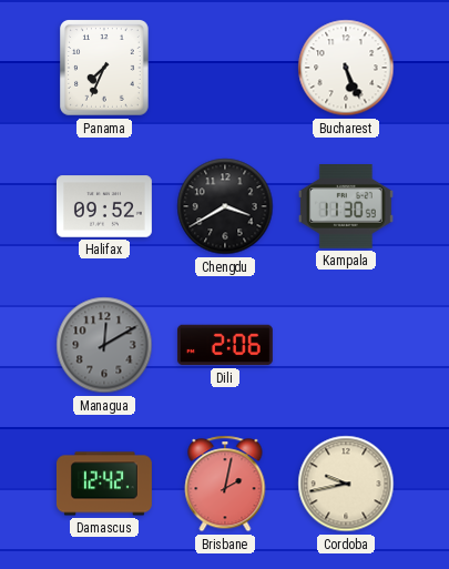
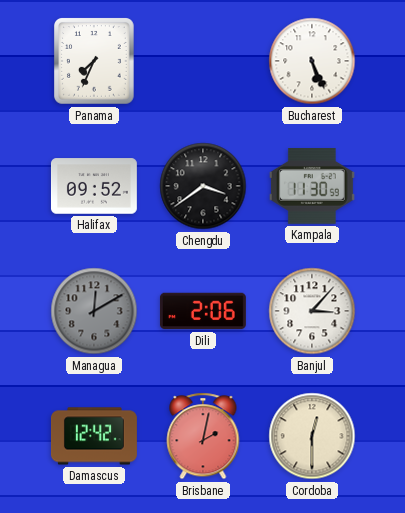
Chengdu: 3:40 -> 3:39 (203, 186)
Banjul: none -> 3:07 (312, 311)
Cordoba: 9:43 -> 12:30 (312, 436)
